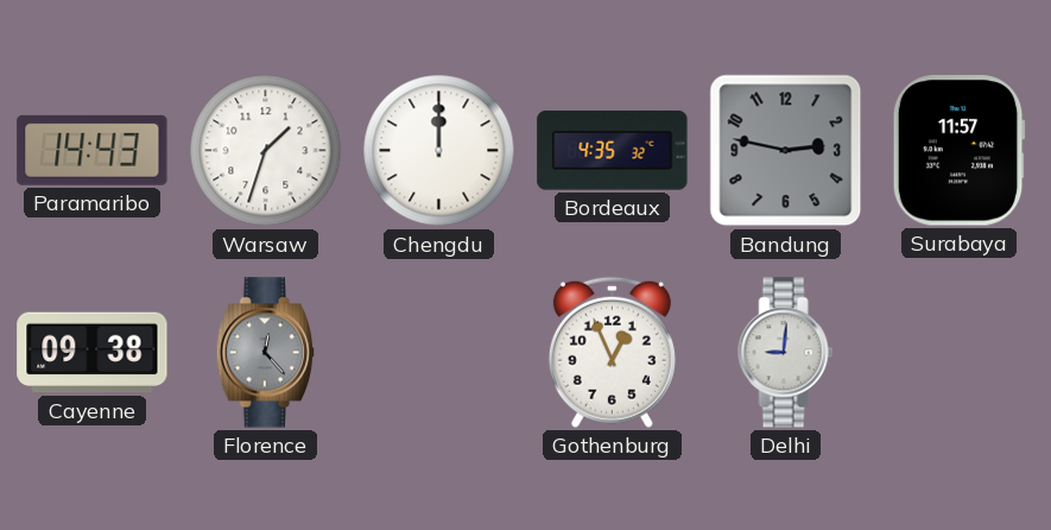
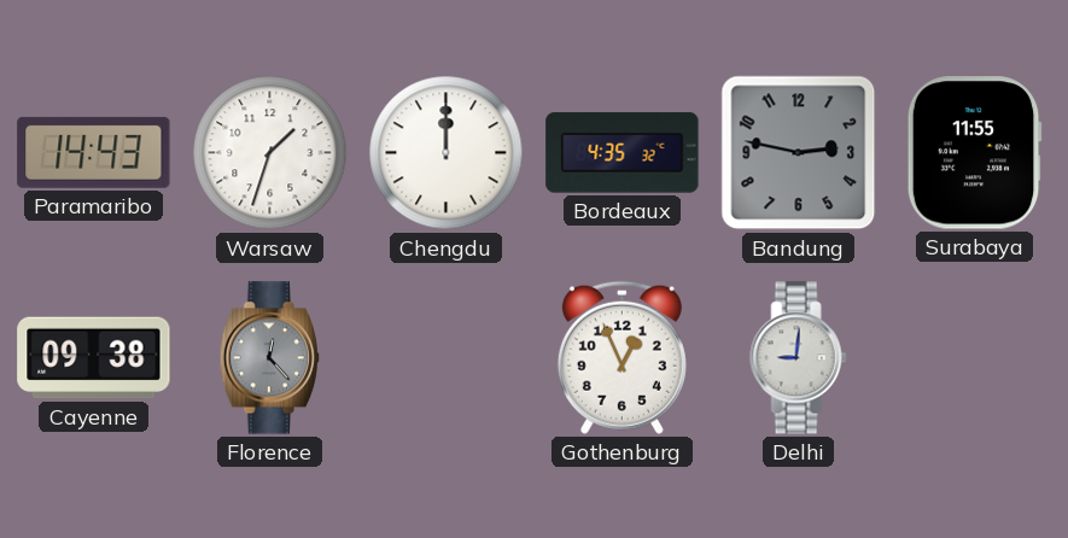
Surabaya: 11:57 -> 11:55 (974, 153)
